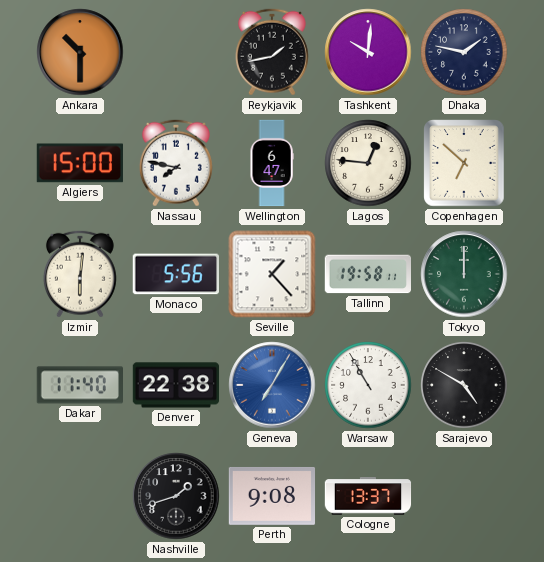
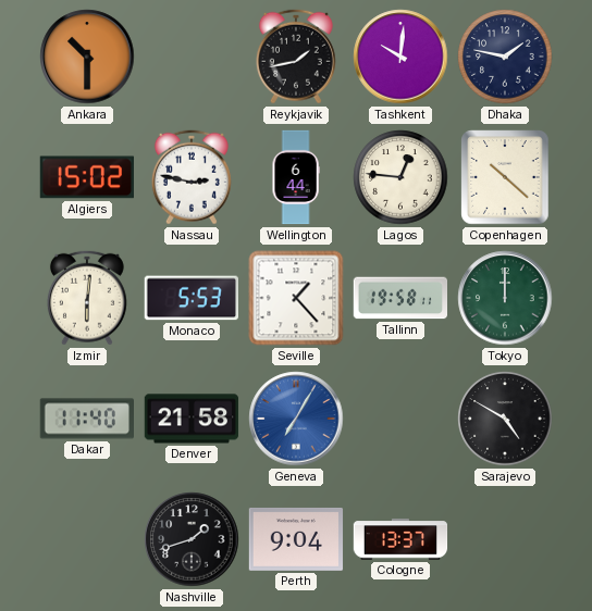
Algiers: 15:00 -> 15:02 (87, 177)
Nassau: 7:47 -> 2:47 (192, 177)
Wellington: 6:47 -> 6:44 (296, 177)
Copenhagen: 6:52 -> 10:22 (505, 177)
Monaco: 5:56 -> 5:53 (190, 298)
Denver: 22:38 -> 21:58 (192, 419)
Warsaw: 10:55 -> none (368, 385)
Perth: 9:08 -> 9:04 (296, 539)
